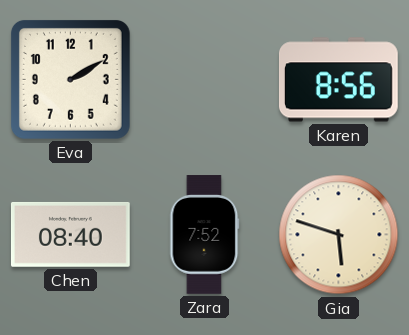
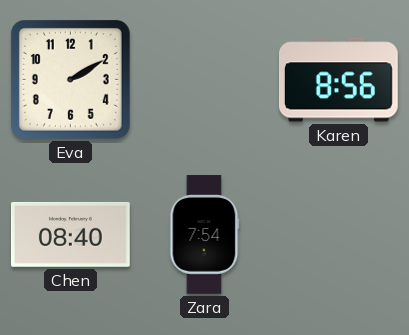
Zara: 7:52 -> 7:54 (205, 235)
Gia: 5:48 -> none (339, 235)
